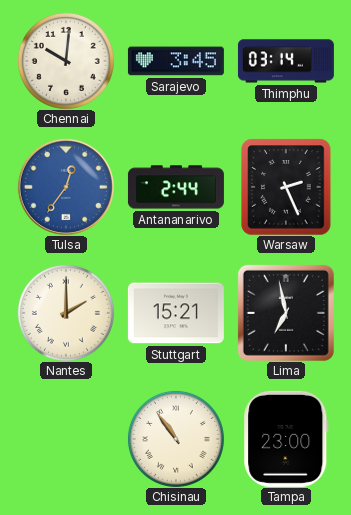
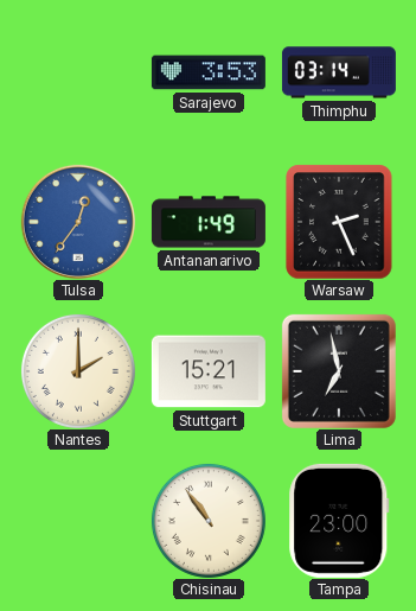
Chennai: 10:01 -> none (66, 61)
Sarajevo: 3:45 -> 3:53 (209, 72)
Antananarivo: 2:44 -> 1:49 (209, 222)
